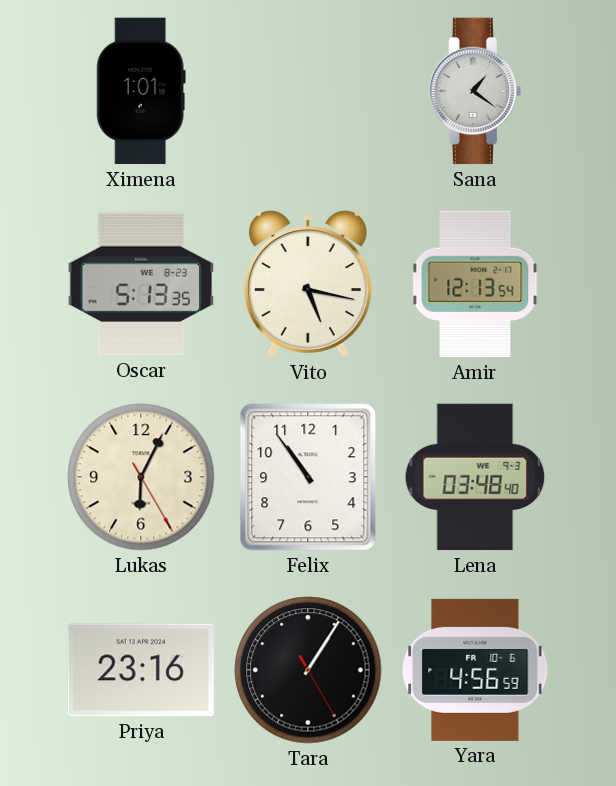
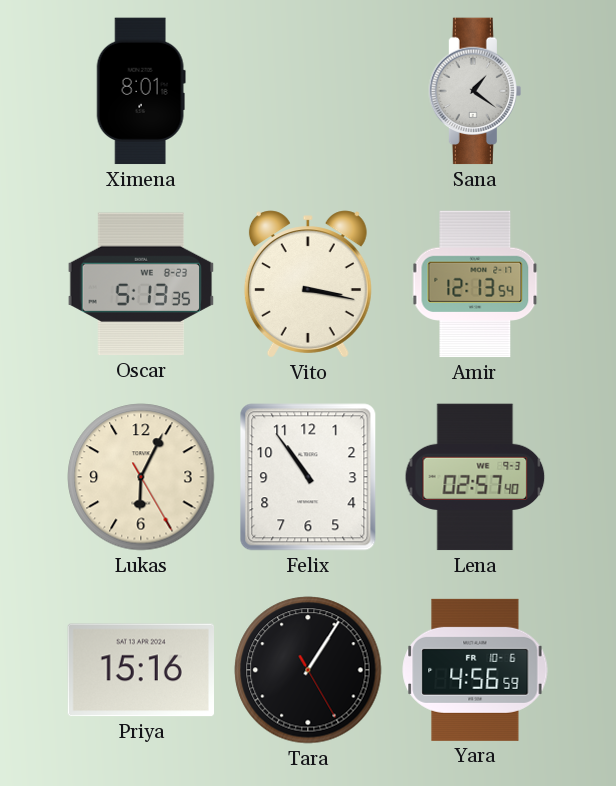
Ximena: 1:01 -> 8:01 (141, 91)
Vito: 5:17 -> 3:17 (308, 284)
Lena: 03:48 -> 02:57 (475, 477)
Priya: 23:16 -> 15:16 (140, 670)
